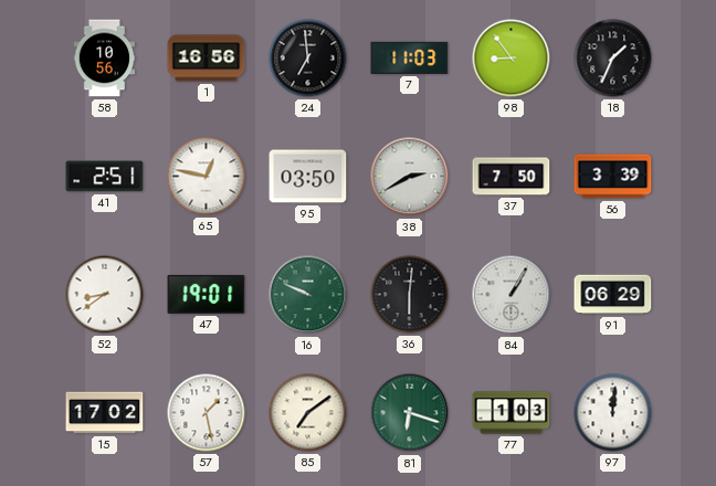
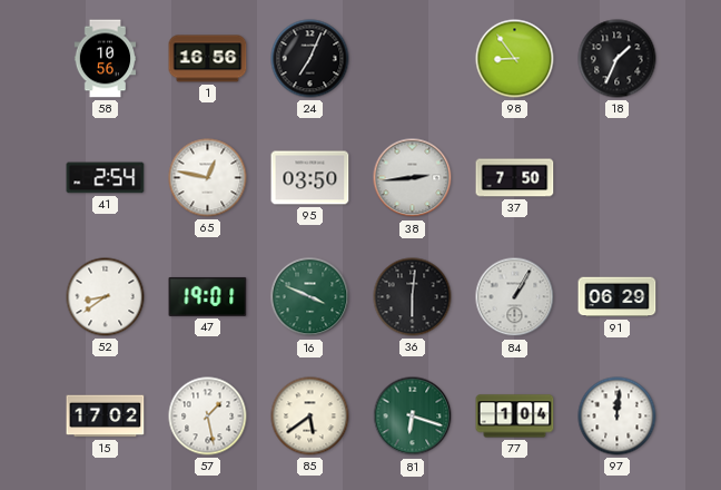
24: 6:59 -> 7:04 (310, 59)
7: 11:03 -> none (410, 57)
41: 2:51 -> 2:54 (106, 178)
38: 2:40 -> 2:44 (413, 178)
56: 3:39 -> none (613, 177)
16: 9:49 -> 3:49 (310, 297)
85: 7:09 -> 5:39 (310, 416)
77: 1:03 -> 1:04 (515, 416)
